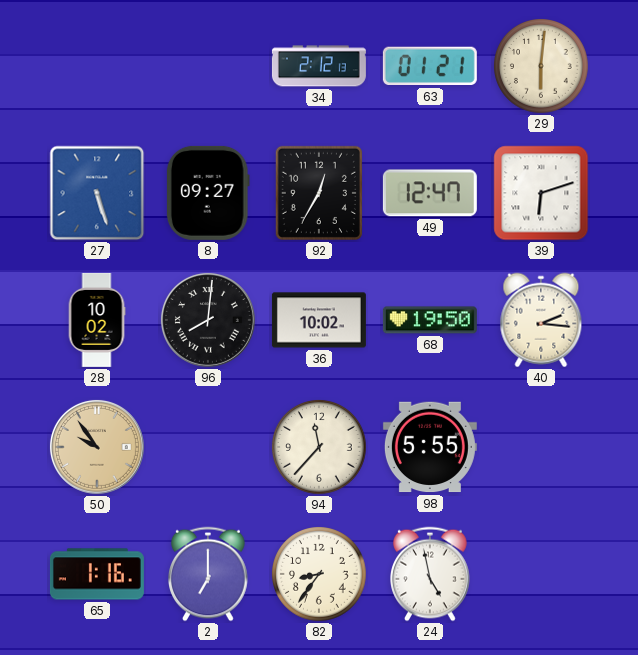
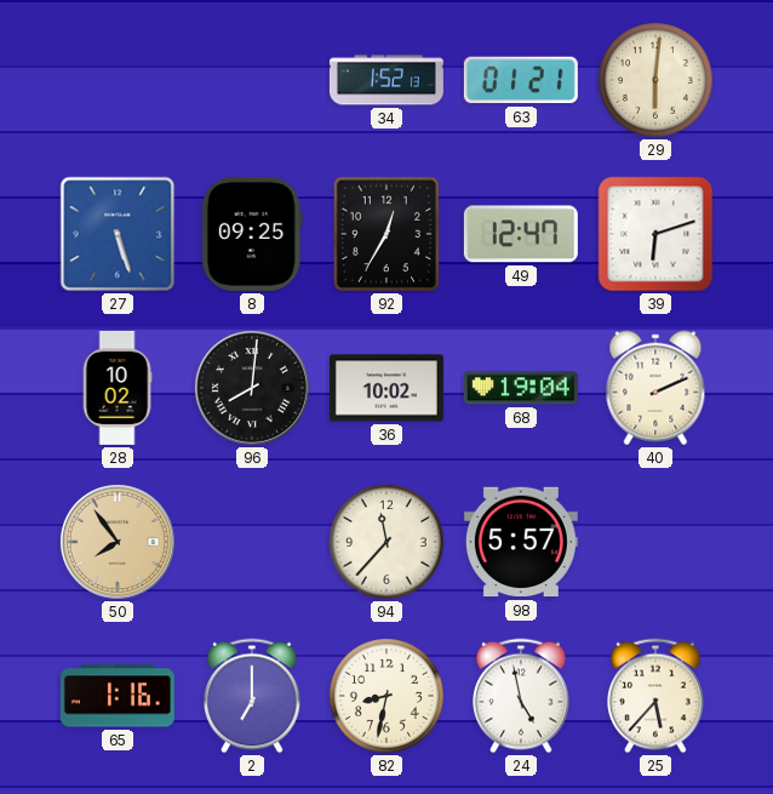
34: 2:12 -> 1:52 (386, 80)
8: 09:27 -> 09:25 (252, 234)
68: 19:50 -> 19:04 (521, 388)
40: 2:16 -> 2:11 (655, 388)
50: 9:54 -> 7:54 (118, 542)
98: 5:55 -> 5:57 (521, 542)
82: 8:36 -> 8:32 (388, 697)
25: none -> 5:37 (657, 696)
